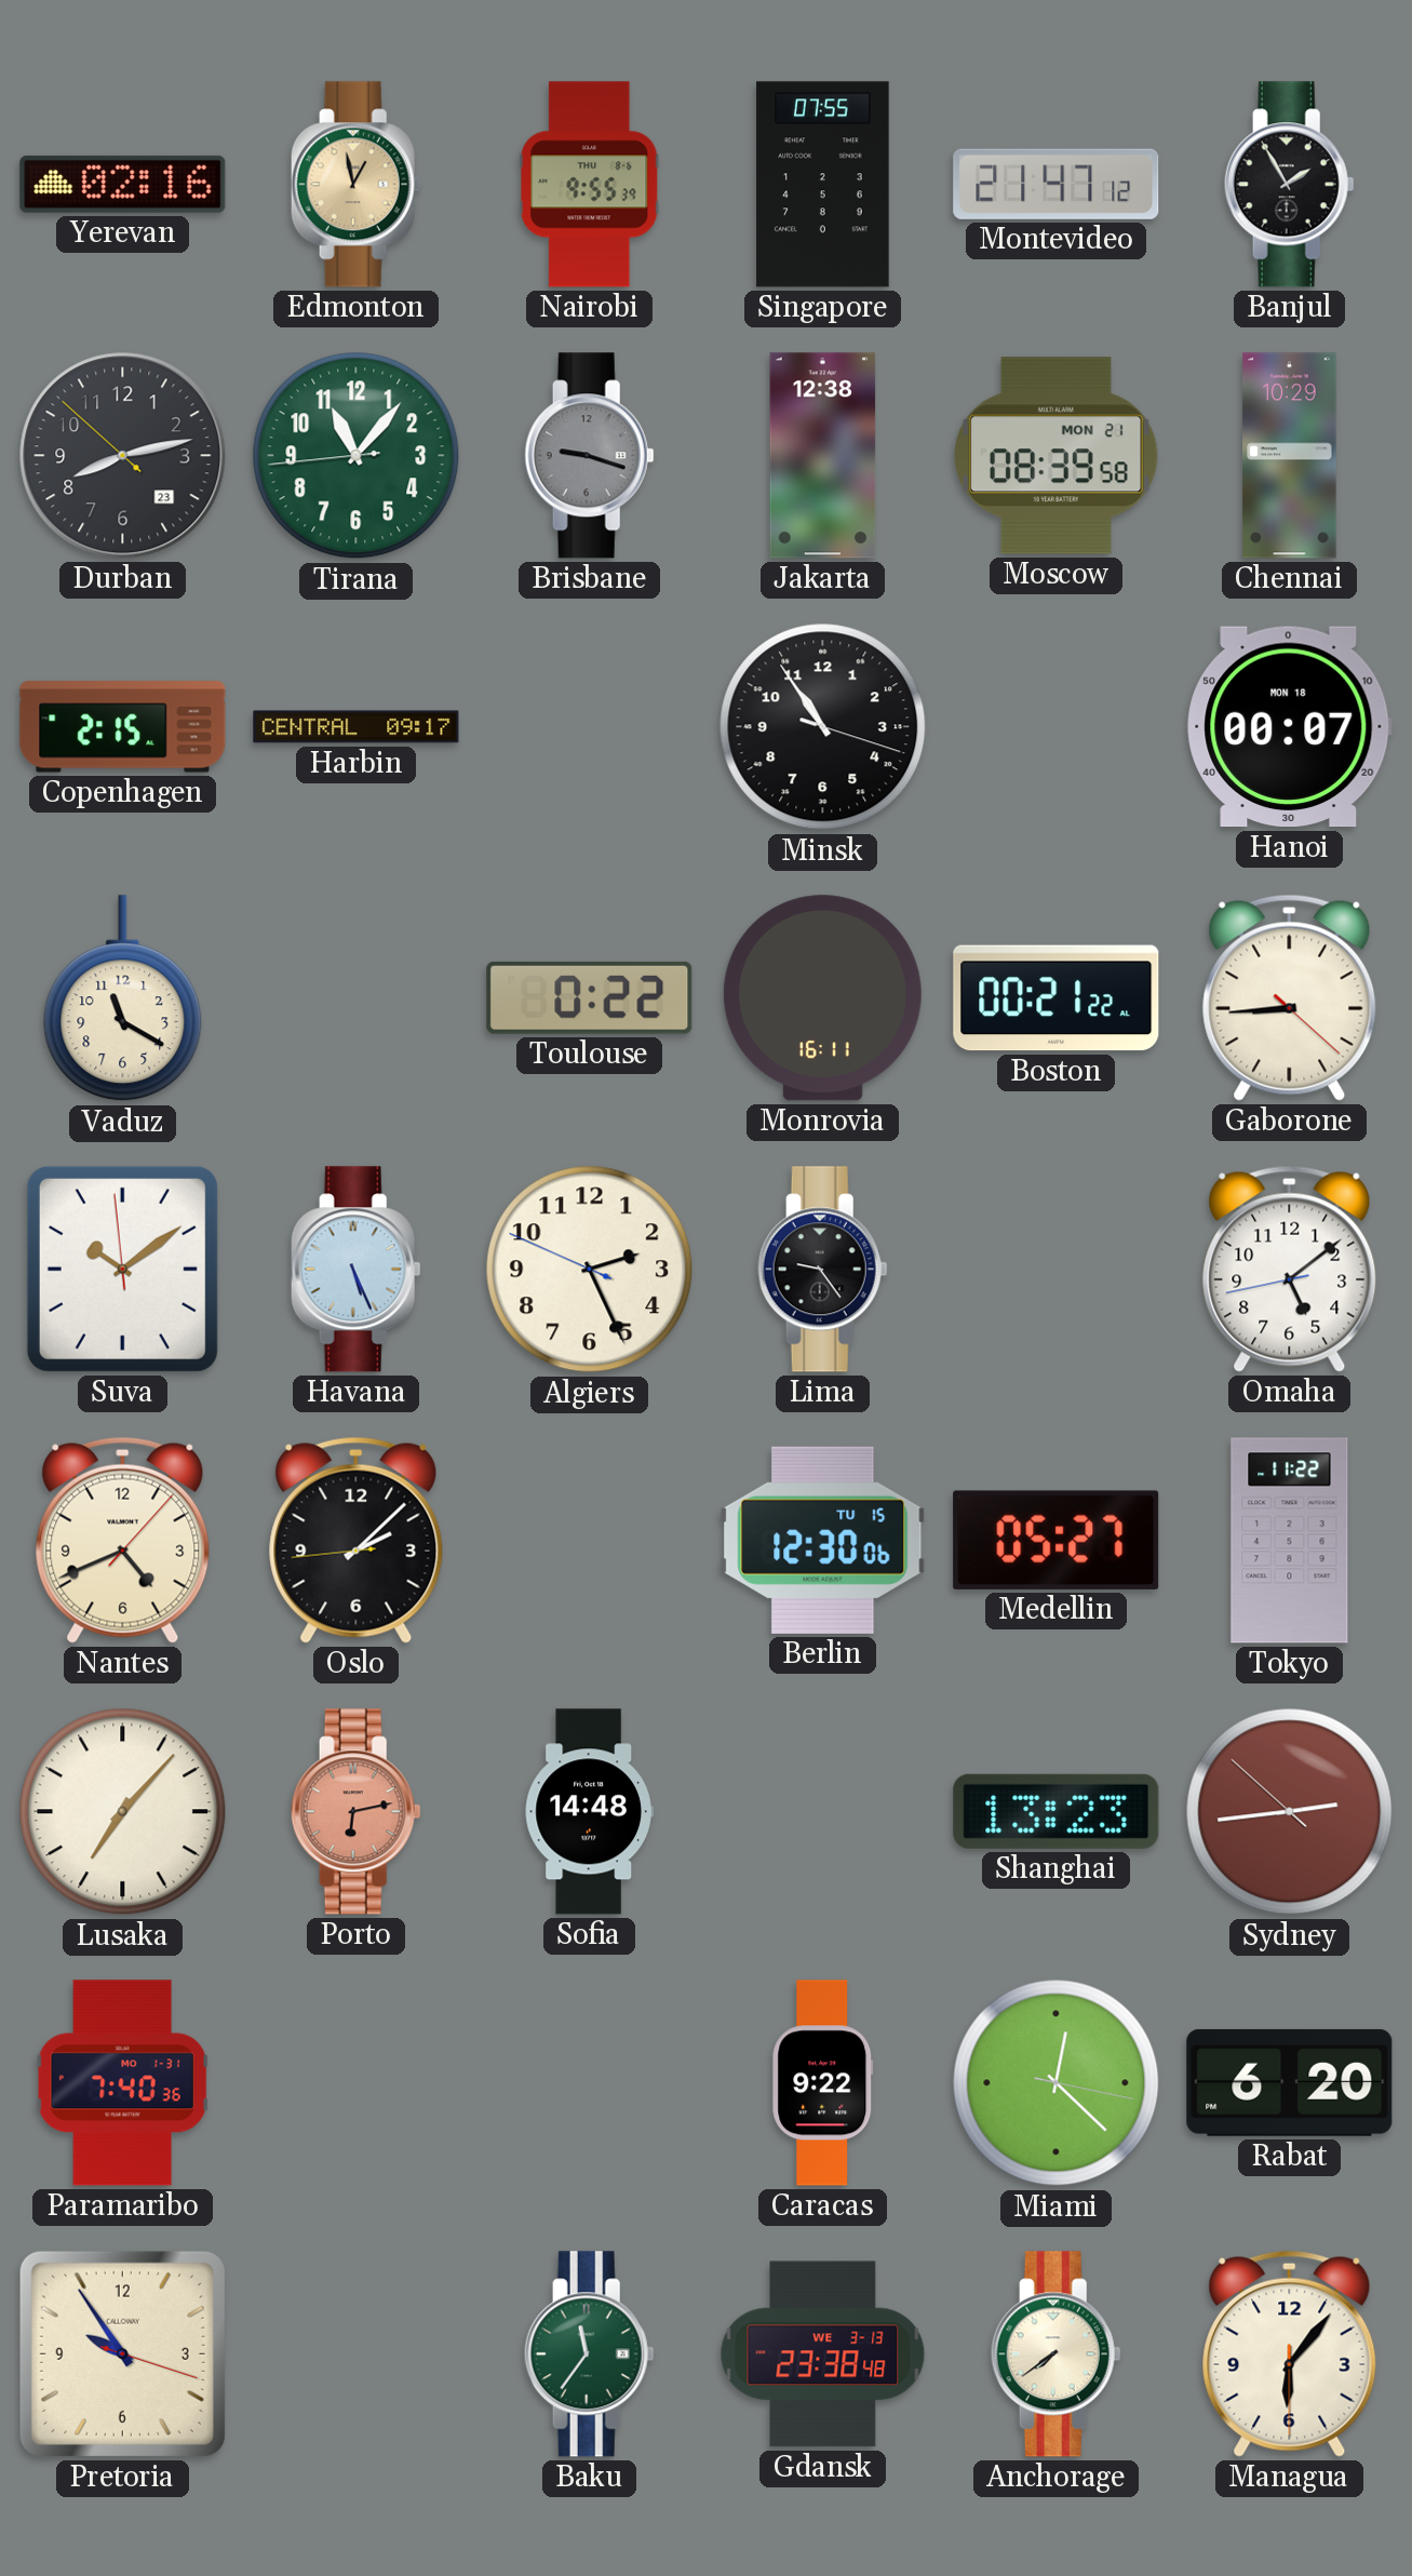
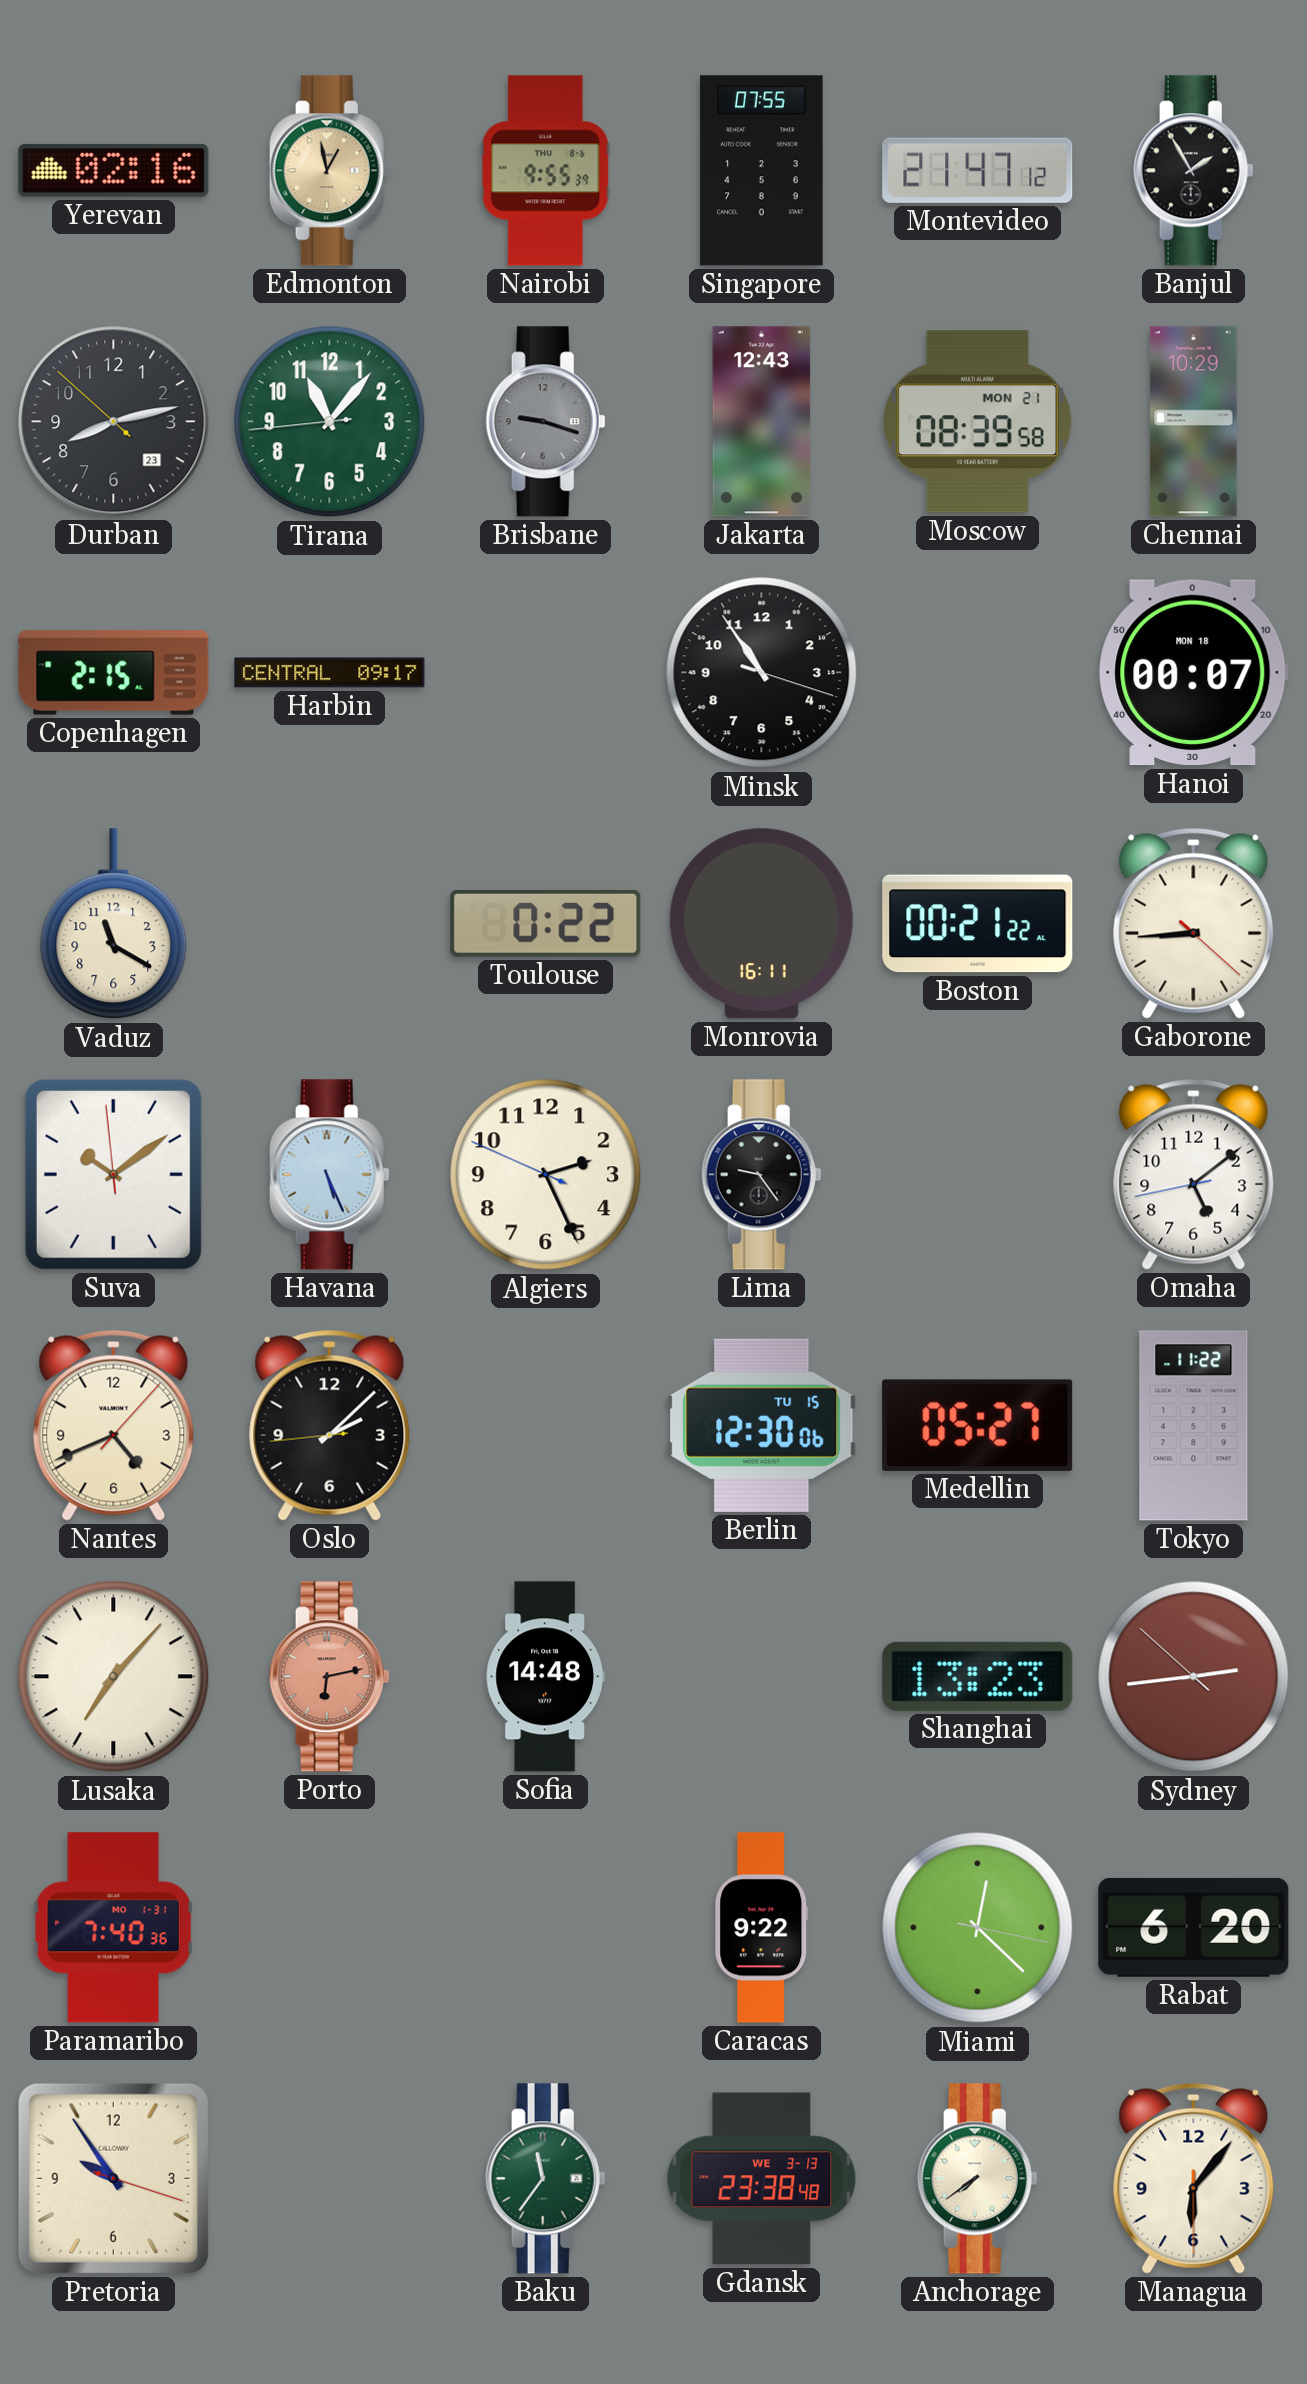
Jakarta: 12:38 -> 12:43 (762, 422)
